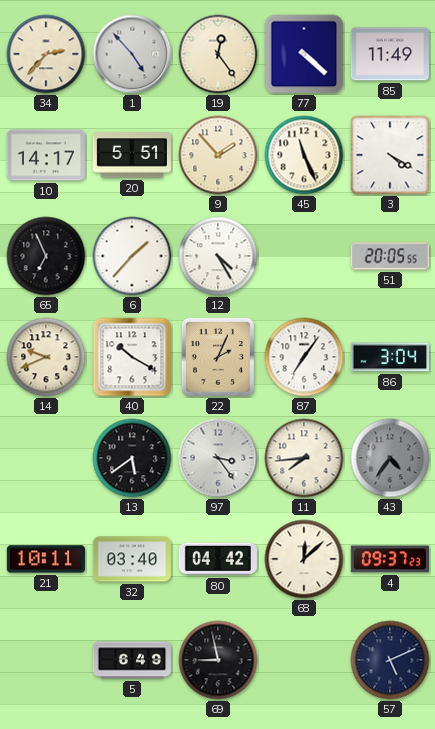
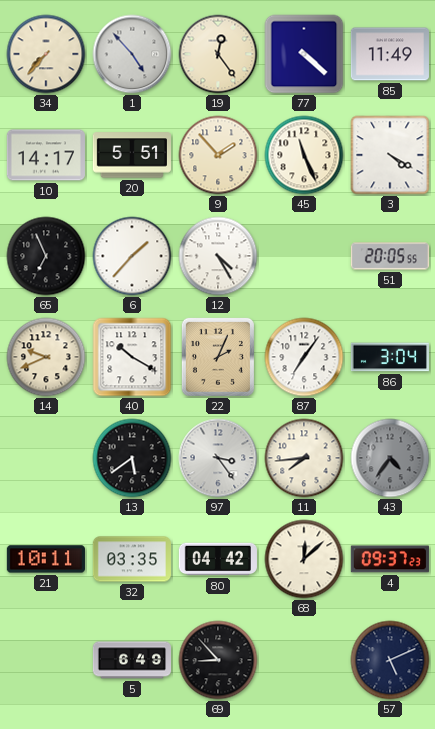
34: 2:37 -> 7:37 (46, 54)
32: 03:40 -> 03:35 (132, 559)
69: 8:58 -> 8:53 (218, 660)
